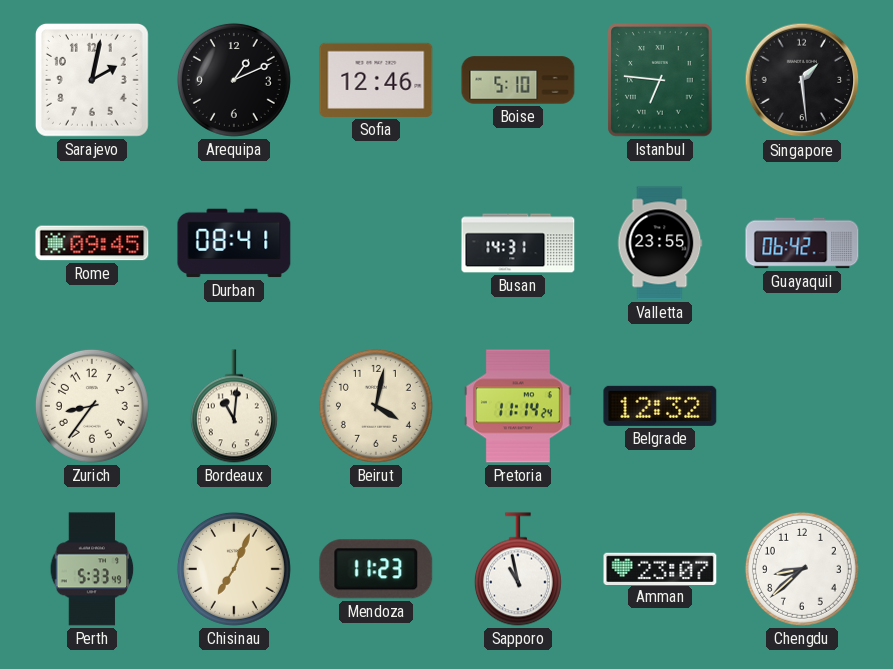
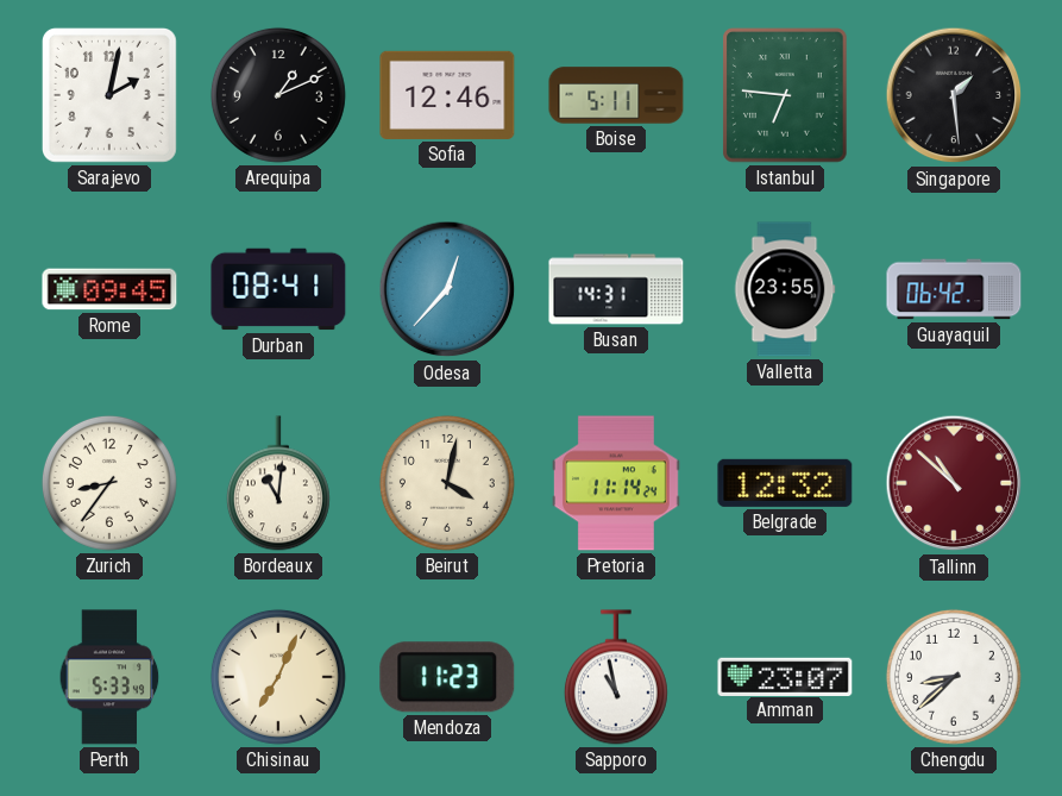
Boise: 5:10 -> 5:11 (616, 95)
Odesa: none -> 12:37 (447, 289)
Tallinn: none -> 10:52 (954, 483)
